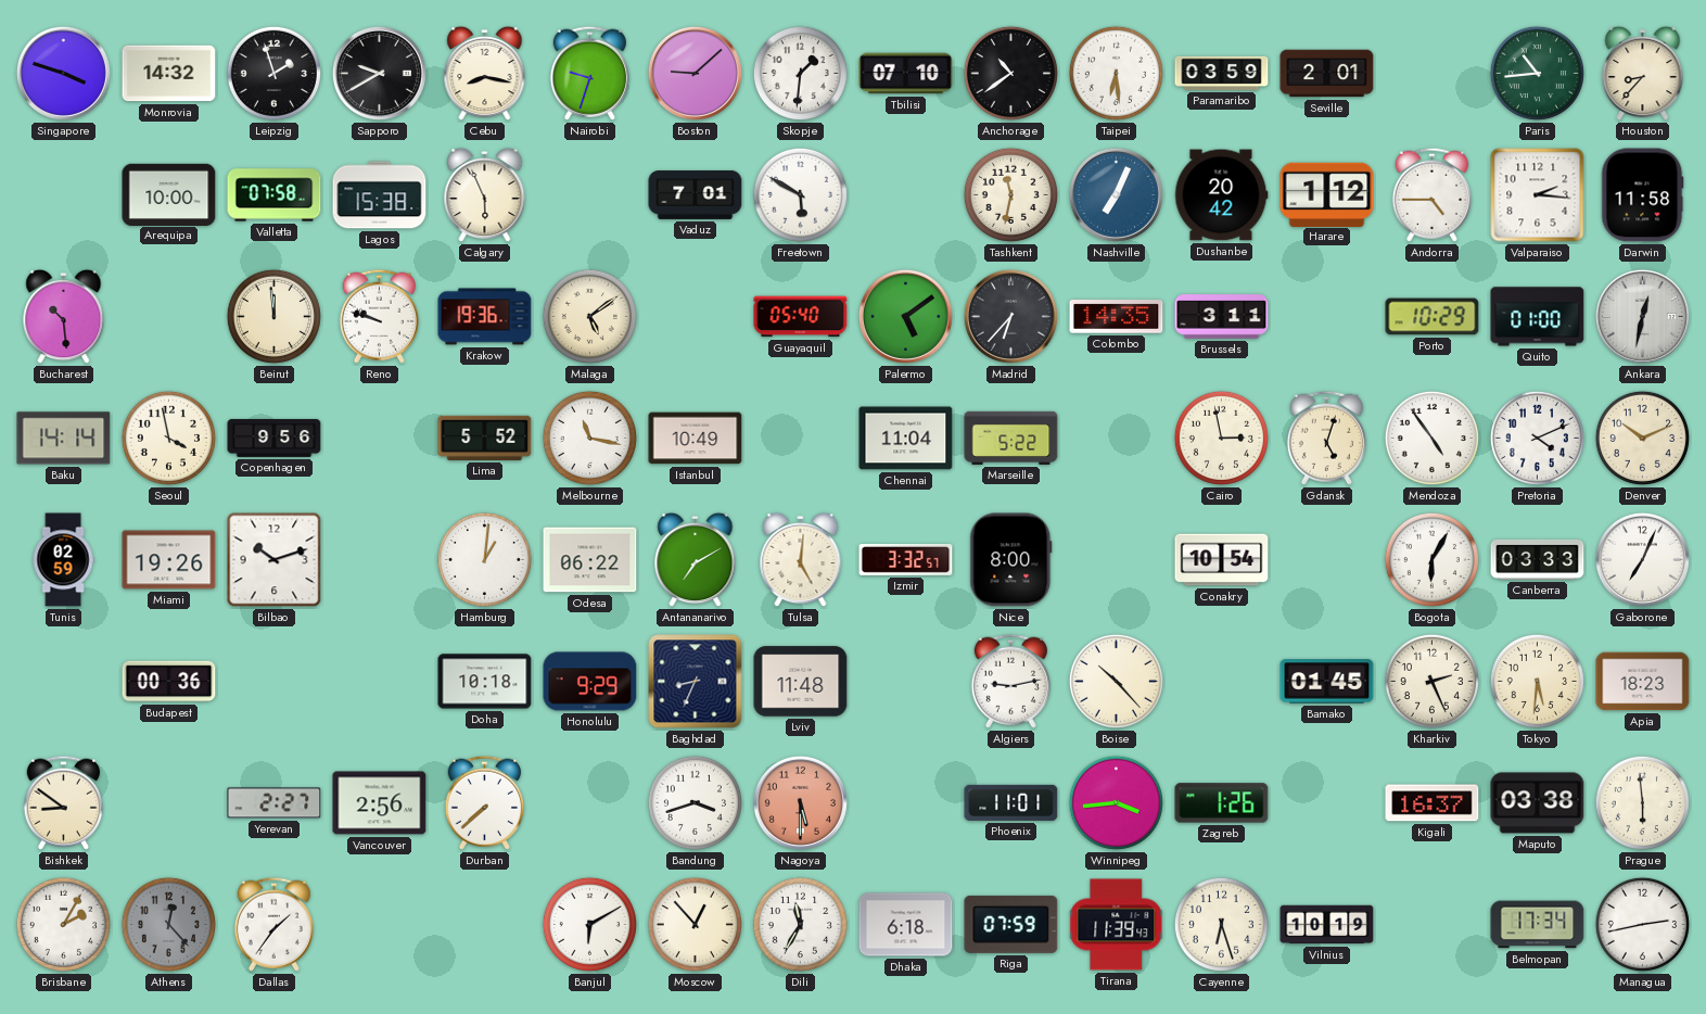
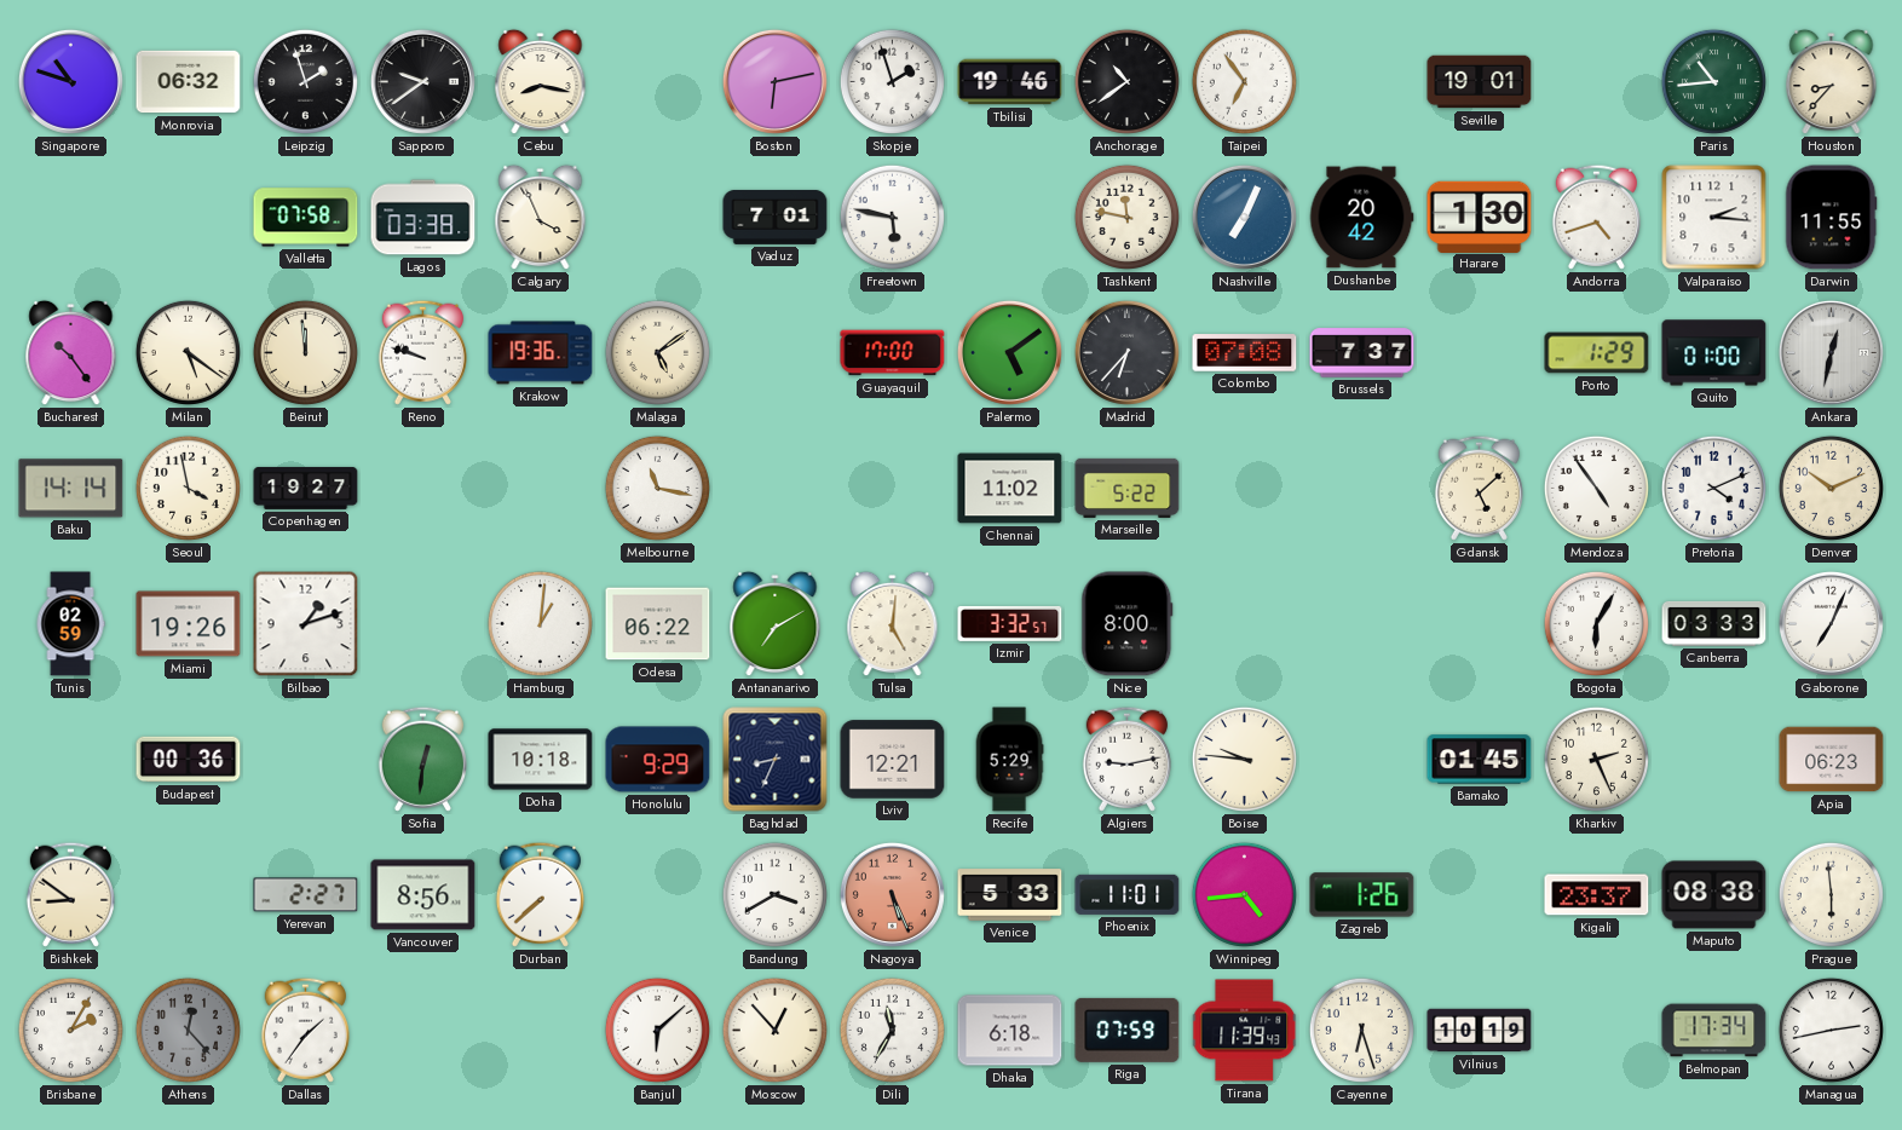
Singapore: 3:48 -> 10:48 (70, 81)
Monrovia: 14:32 -> 06:32 (189, 82)
Sapporo: 9:40 -> 9:39 (422, 81)
Nairobi: 9:33 -> none (589, 73)
Boston: 9:08 -> 6:13 (774, 81)
Skopje: 1:31 -> 1:57 (892, 81)
Tbilisi: 07:10 -> 19:46 (1010, 82)
Taipei: 6:29 -> 6:54 (1244, 81)
Paramaribo: 03:59 -> none (1222, 73)
Seville: 2:01 -> 19:01 (1480, 82)
Arequipa: 10:00 -> none (169, 194)
Lagos: 15:38 -> 03:38 (423, 218)
Calgary: 5:56 -> 3:56 (541, 218)
Freetown: 5:50 -> 5:47 (892, 217)
Tashkent: 11:32 -> 11:47 (1126, 217)
Harare: 1:12 -> 1:30 (1480, 217)
Andorra: 4:45 -> 4:42 (1596, 217)
Darwin: 11:58 -> 11:55 (1832, 218)
Bucharest: 10:29 -> 10:24 (71, 353)
Milan: none -> 5:21 (188, 352)
Guayaquil: 05:40 -> 17:00 (893, 353)
Colombo: 14:35 -> 07:08 (1245, 353)
Brussels: 3:11 -> 7:37 (1362, 353)
Porto: 10:29 -> 1:29 (1597, 353)
Copenhagen: 9:56 -> 19:27 (306, 488)
Lima: 5:52 -> none (485, 438)
Istanbul: 10:49 -> none (696, 439)
Chennai: 11:04 -> 11:02 (1010, 489)
Cairo: 2:58 -> none (1221, 438)
Gdansk: 5:03 -> 5:08 (1479, 488)
Bilbao: 10:12 -> 1:12 (306, 624)
Conakry: 10:54 -> none (1222, 560)
Sofia: none -> 12:31 (422, 759)
Lviv: 11:48 -> 12:21 (893, 760)
Recife: none -> 5:29 (1009, 760)
Boise: 10:23 -> 9:46 (1244, 759)
Tokyo: 5:31 -> none (1537, 681)
Apia: 18:23 -> 06:23 (1832, 760)
Vancouver: 2:56 -> 8:56 (423, 895)
Bandung: 3:42 -> 3:40 (774, 894)
Nagoya: 5:30 -> 5:26 (892, 894)
Venice: none -> 5:33 (1010, 895)
Winnipeg: 3:44 -> 4:44 (1244, 894)
Kigali: 16:37 -> 23:37 (1597, 895)
Maputo: 03:38 -> 08:38 (1714, 895)
Banjul: 6:10 -> 6:08 (657, 1030)
